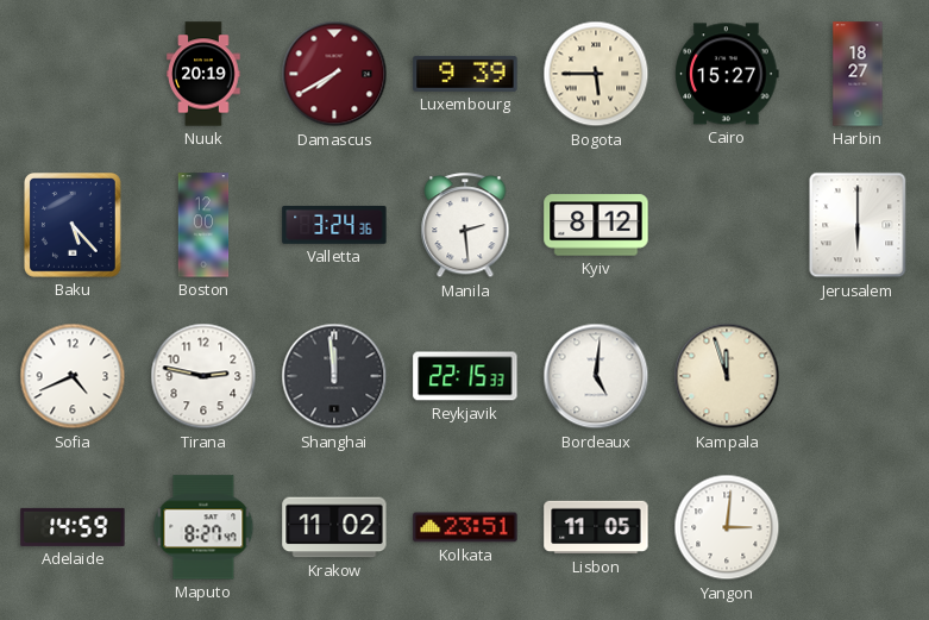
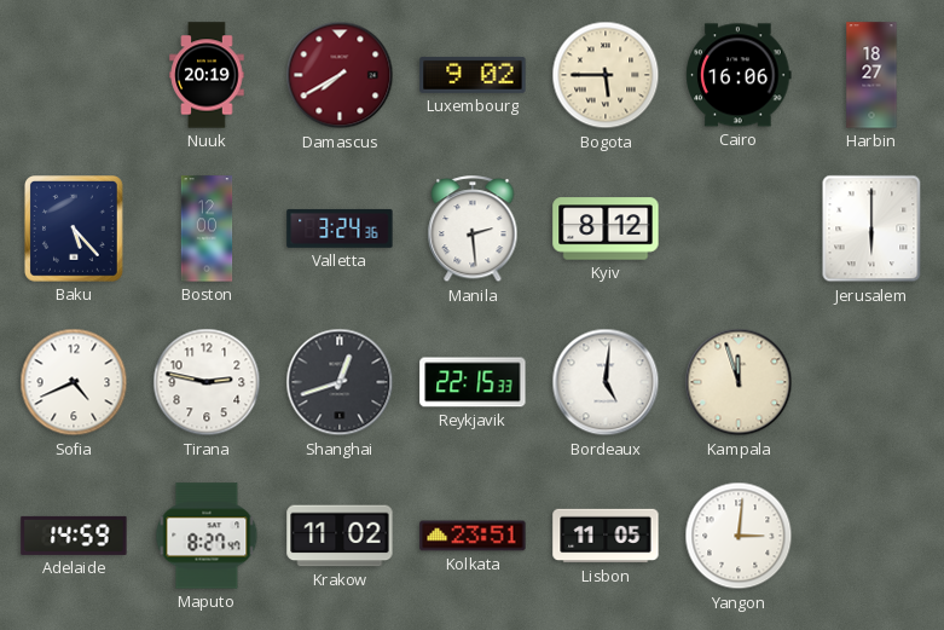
Luxembourg: 9:39 -> 9:02 (473, 75)
Cairo: 15:27 -> 16:06 (739, 75)
Shanghai: 11:59 -> 12:42 (340, 382)
